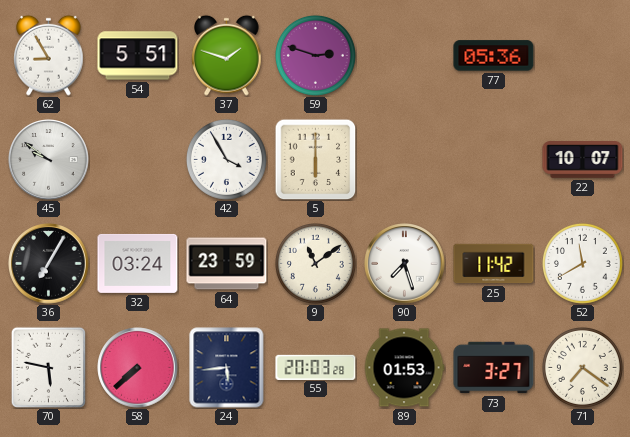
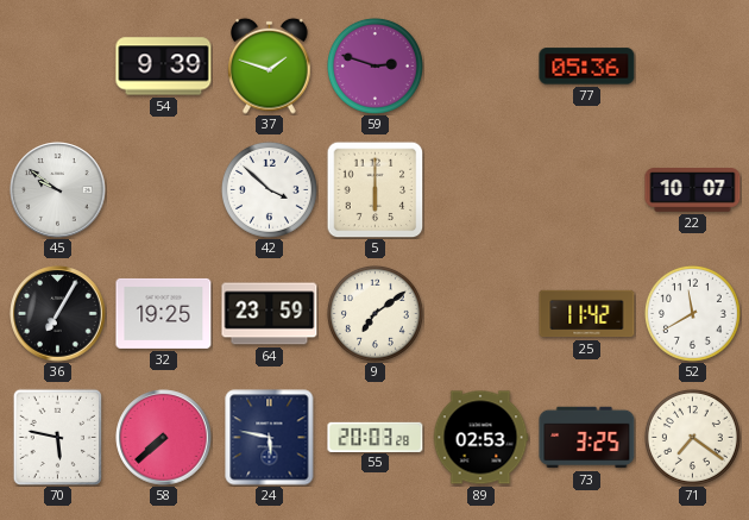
62: 8:55 -> none (49, 55)
54: 5:51 -> 9:39 (164, 67)
42: 3:55 -> 3:52 (269, 189)
32: 03:24 -> 19:25 (164, 313)
9: 11:09 -> 7:09 (374, 313)
90: 7:27 -> none (405, 264)
24: 5:44 -> 5:47 (270, 438)
89: 01:53 -> 02:53 (480, 438)
73: 3:27 -> 3:25 (587, 438)
